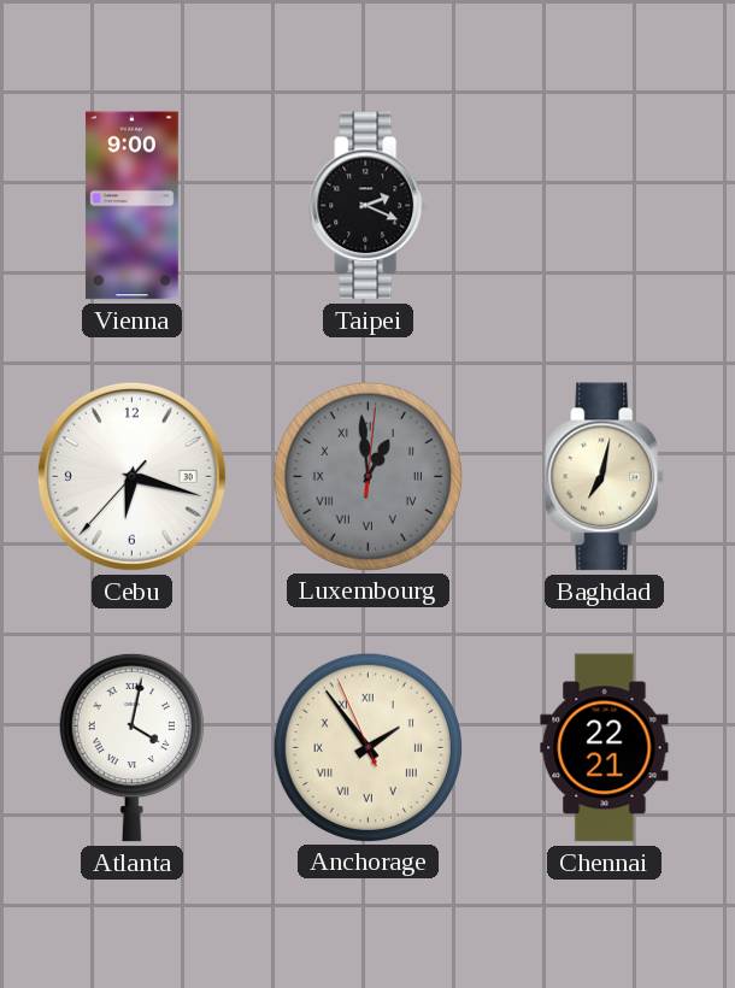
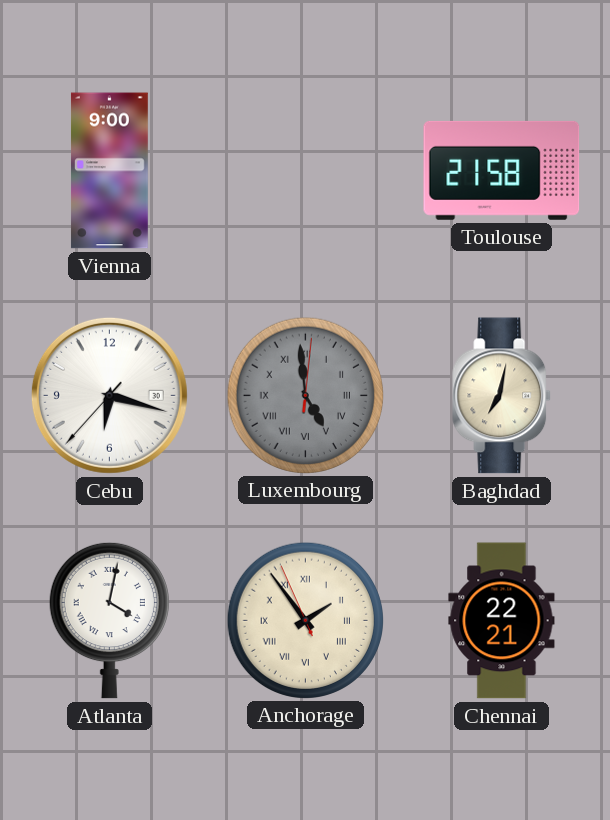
Taipei: 2:19 -> none (369, 206)
Toulouse: none -> 21:58 (502, 170)
Luxembourg: 12:59 -> 4:59 (305, 395)
